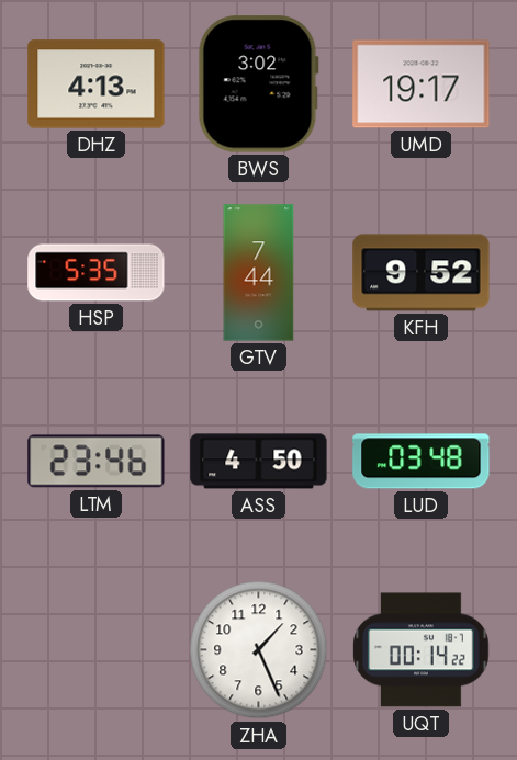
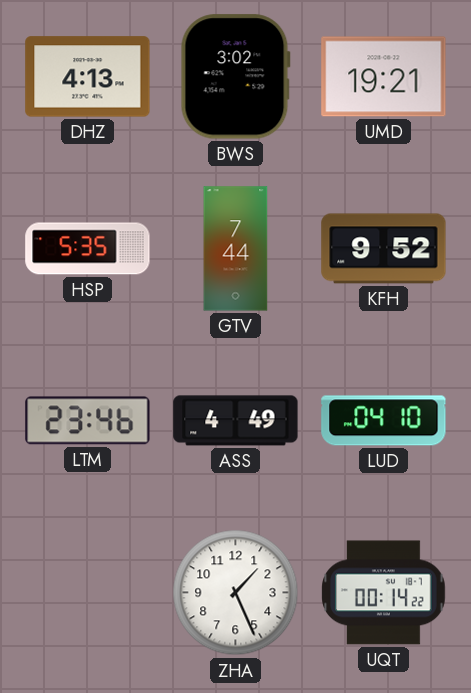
UMD: 19:17 -> 19:21 (384, 77)
ASS: 4:50 -> 4:49 (236, 421)
LUD: 03:48 -> 04:10 (384, 421)
